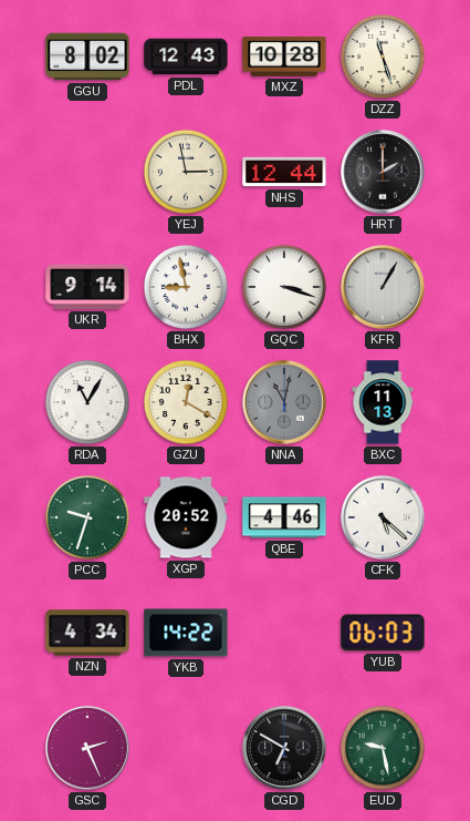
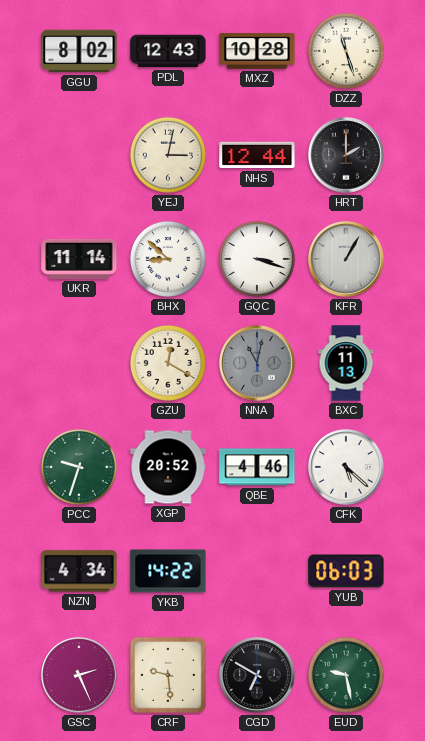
YEJ: 2:58 -> 3:02 (168, 155)
UKR: 9:14 -> 11:14 (79, 259)
BHX: 8:58 -> 8:52 (168, 259)
RDA: 11:05 -> none (87, 402)
CRF: none -> 9:29 (168, 675)
